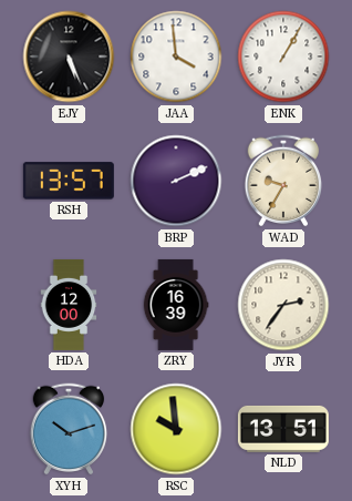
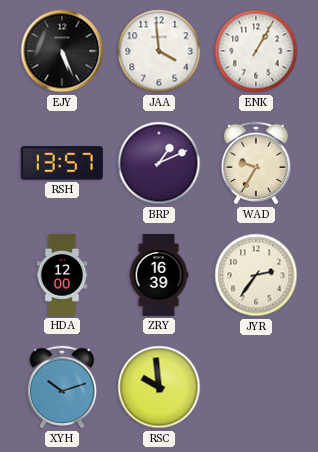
BRP: 2:11 -> 1:11 (159, 163)
NLD: 13:51 -> none (283, 429)
